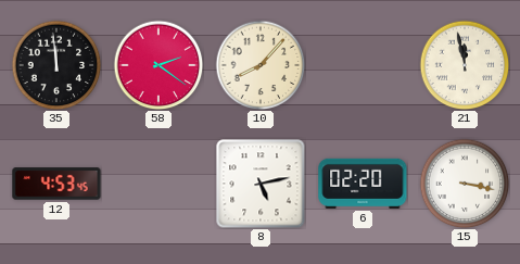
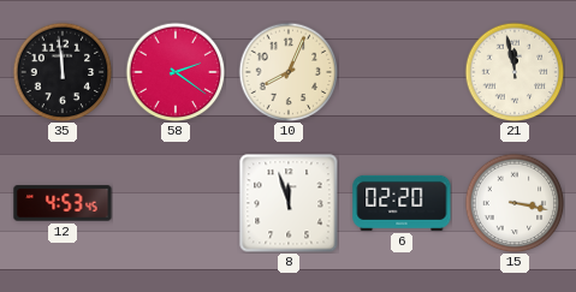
10: 8:07 -> 8:04 (289, 72)
8: 5:13 -> 11:57 (289, 203)
